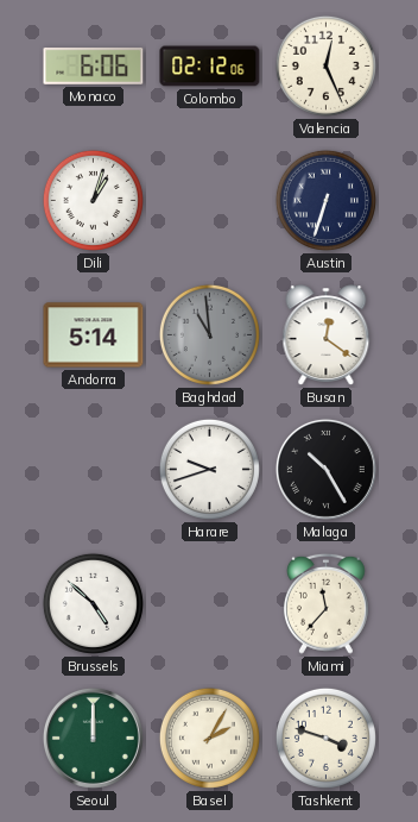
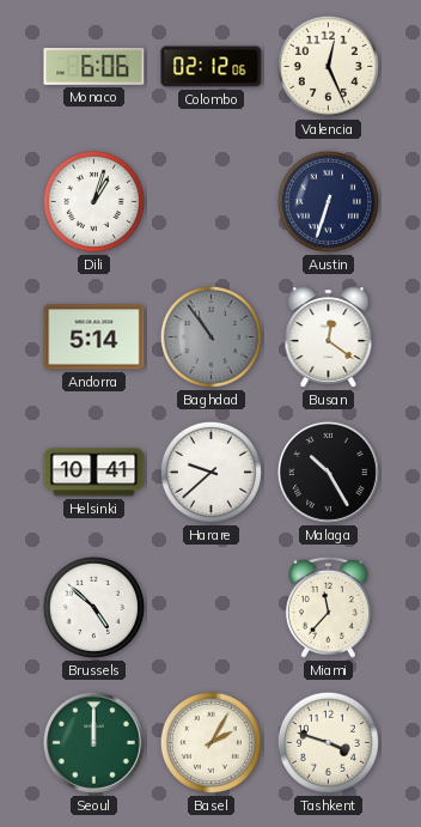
Baghdad: 10:59 -> 10:54 (210, 336)
Helsinki: none -> 10:41 (94, 473)
Harare: 9:42 -> 9:38 (210, 472)
